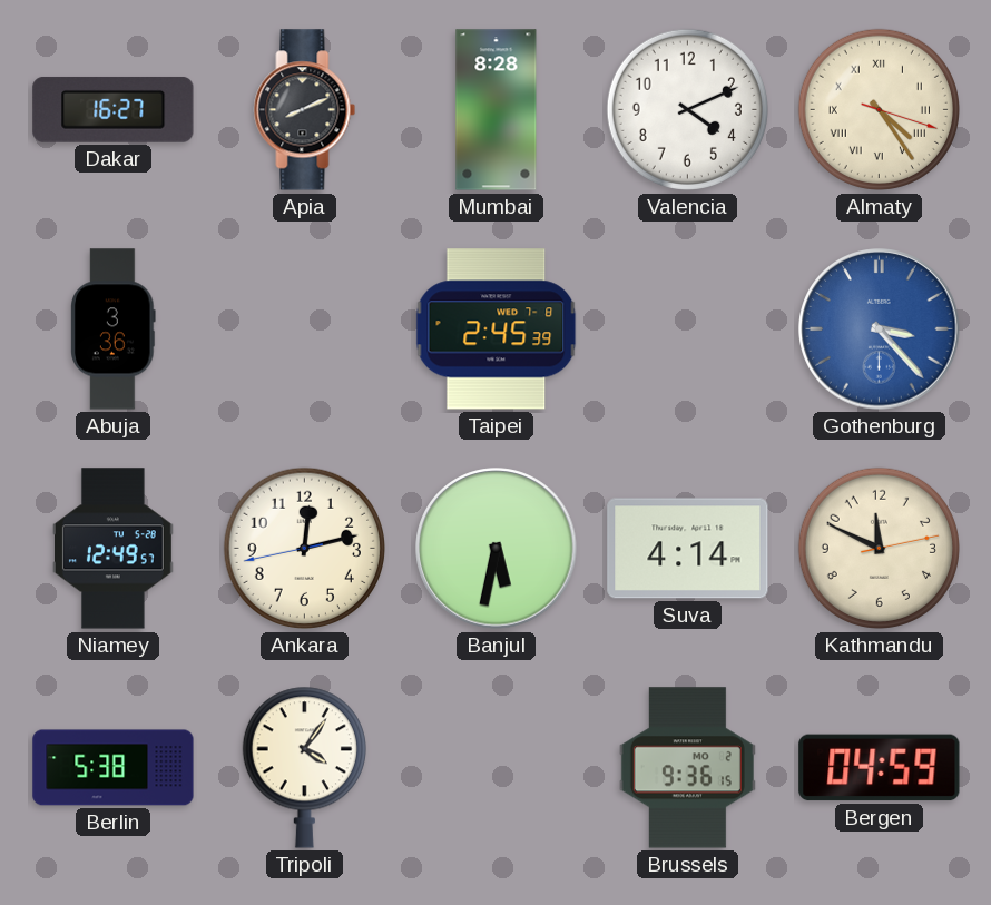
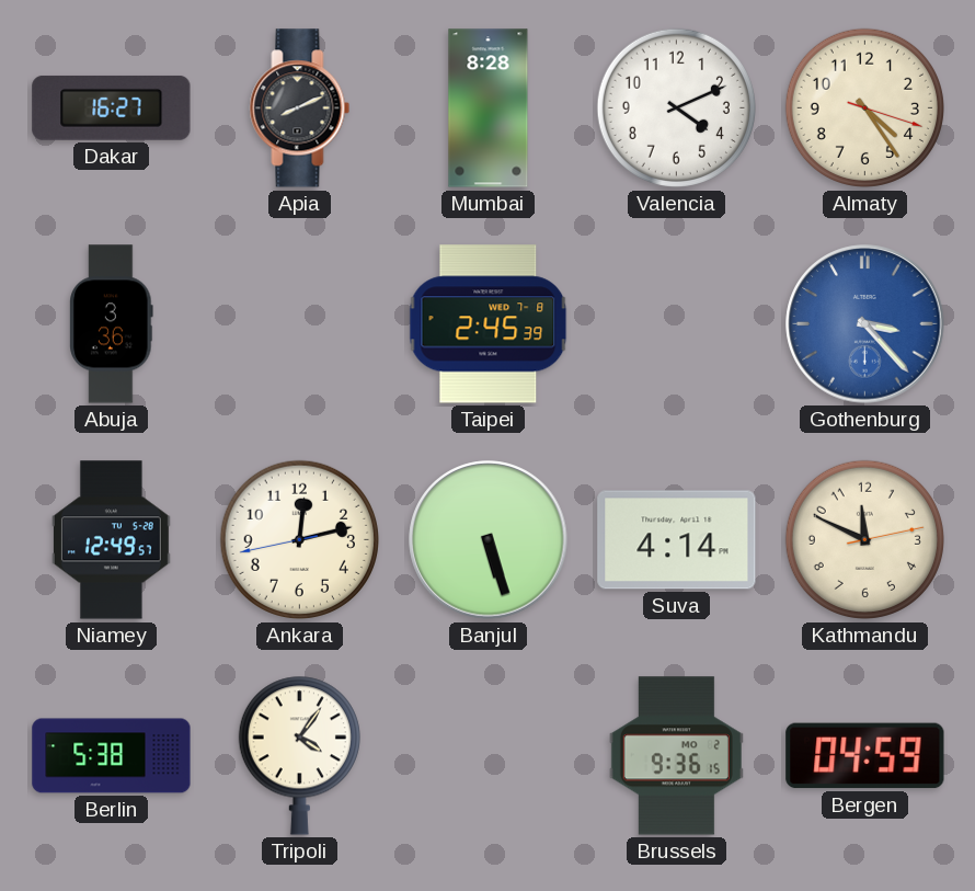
Almaty numerals: Roman -> Arabic (864, 107)
Banjul: 5:32 -> 5:27 (489, 540)
